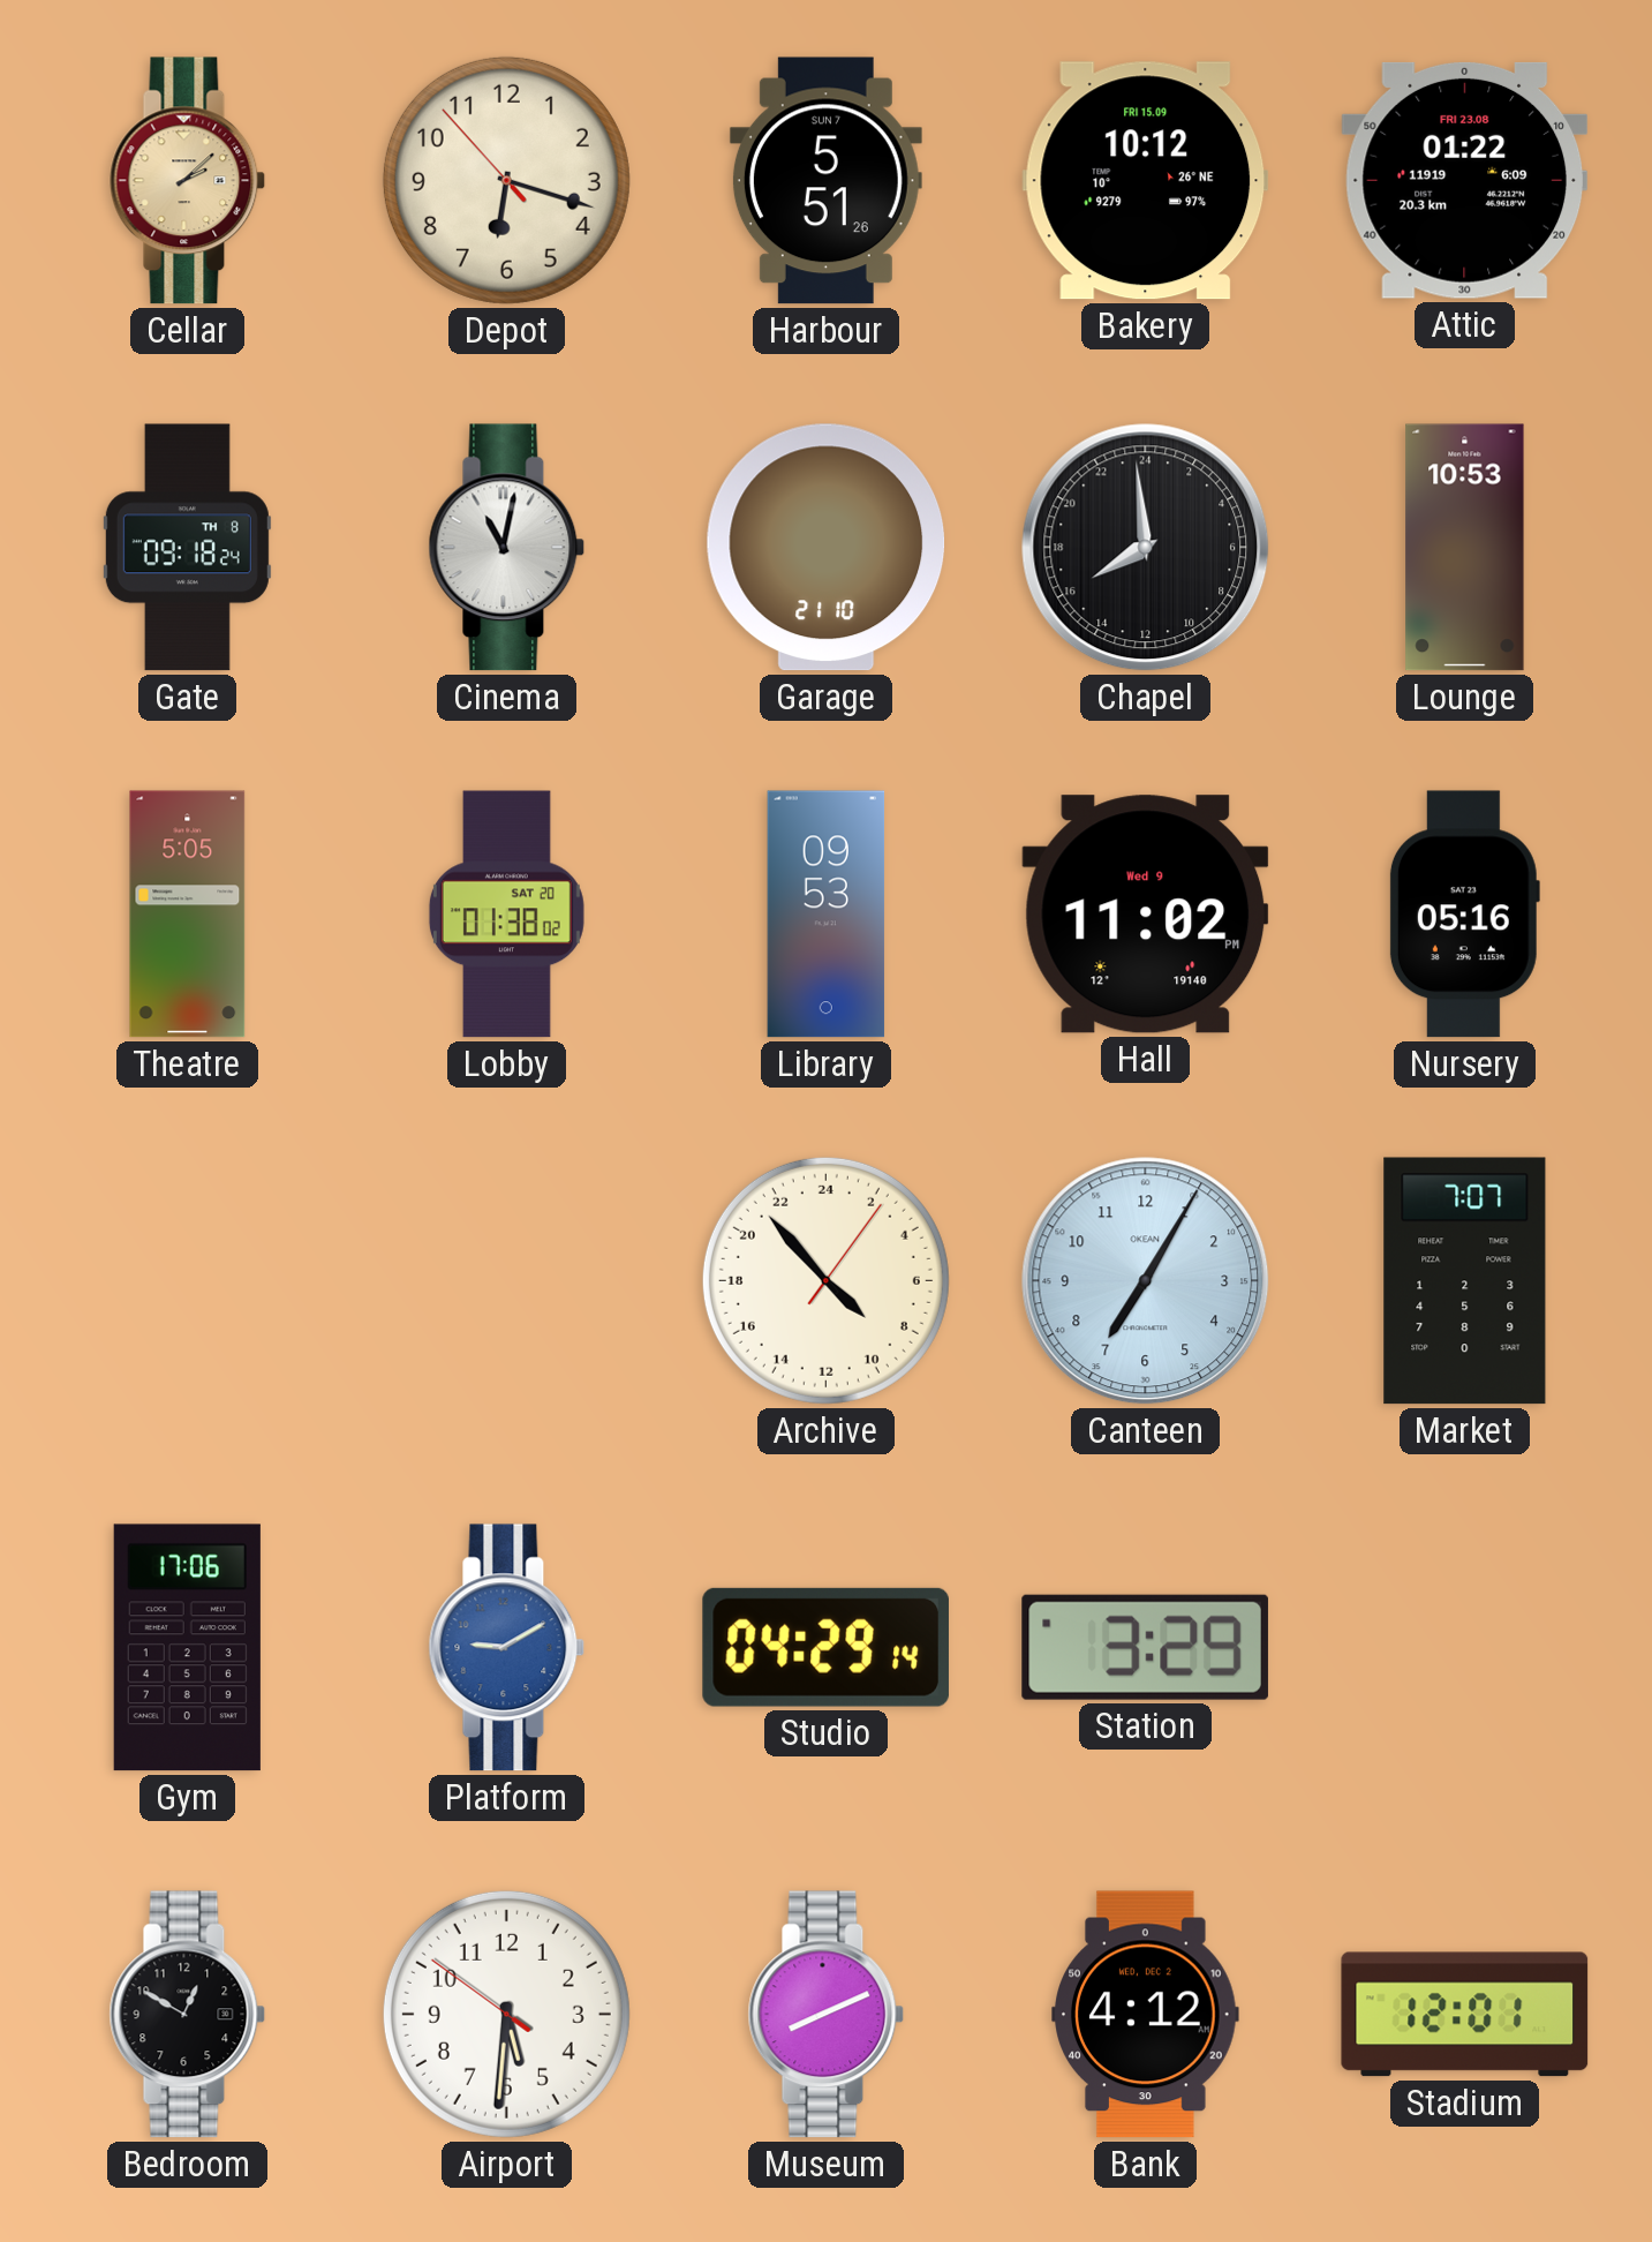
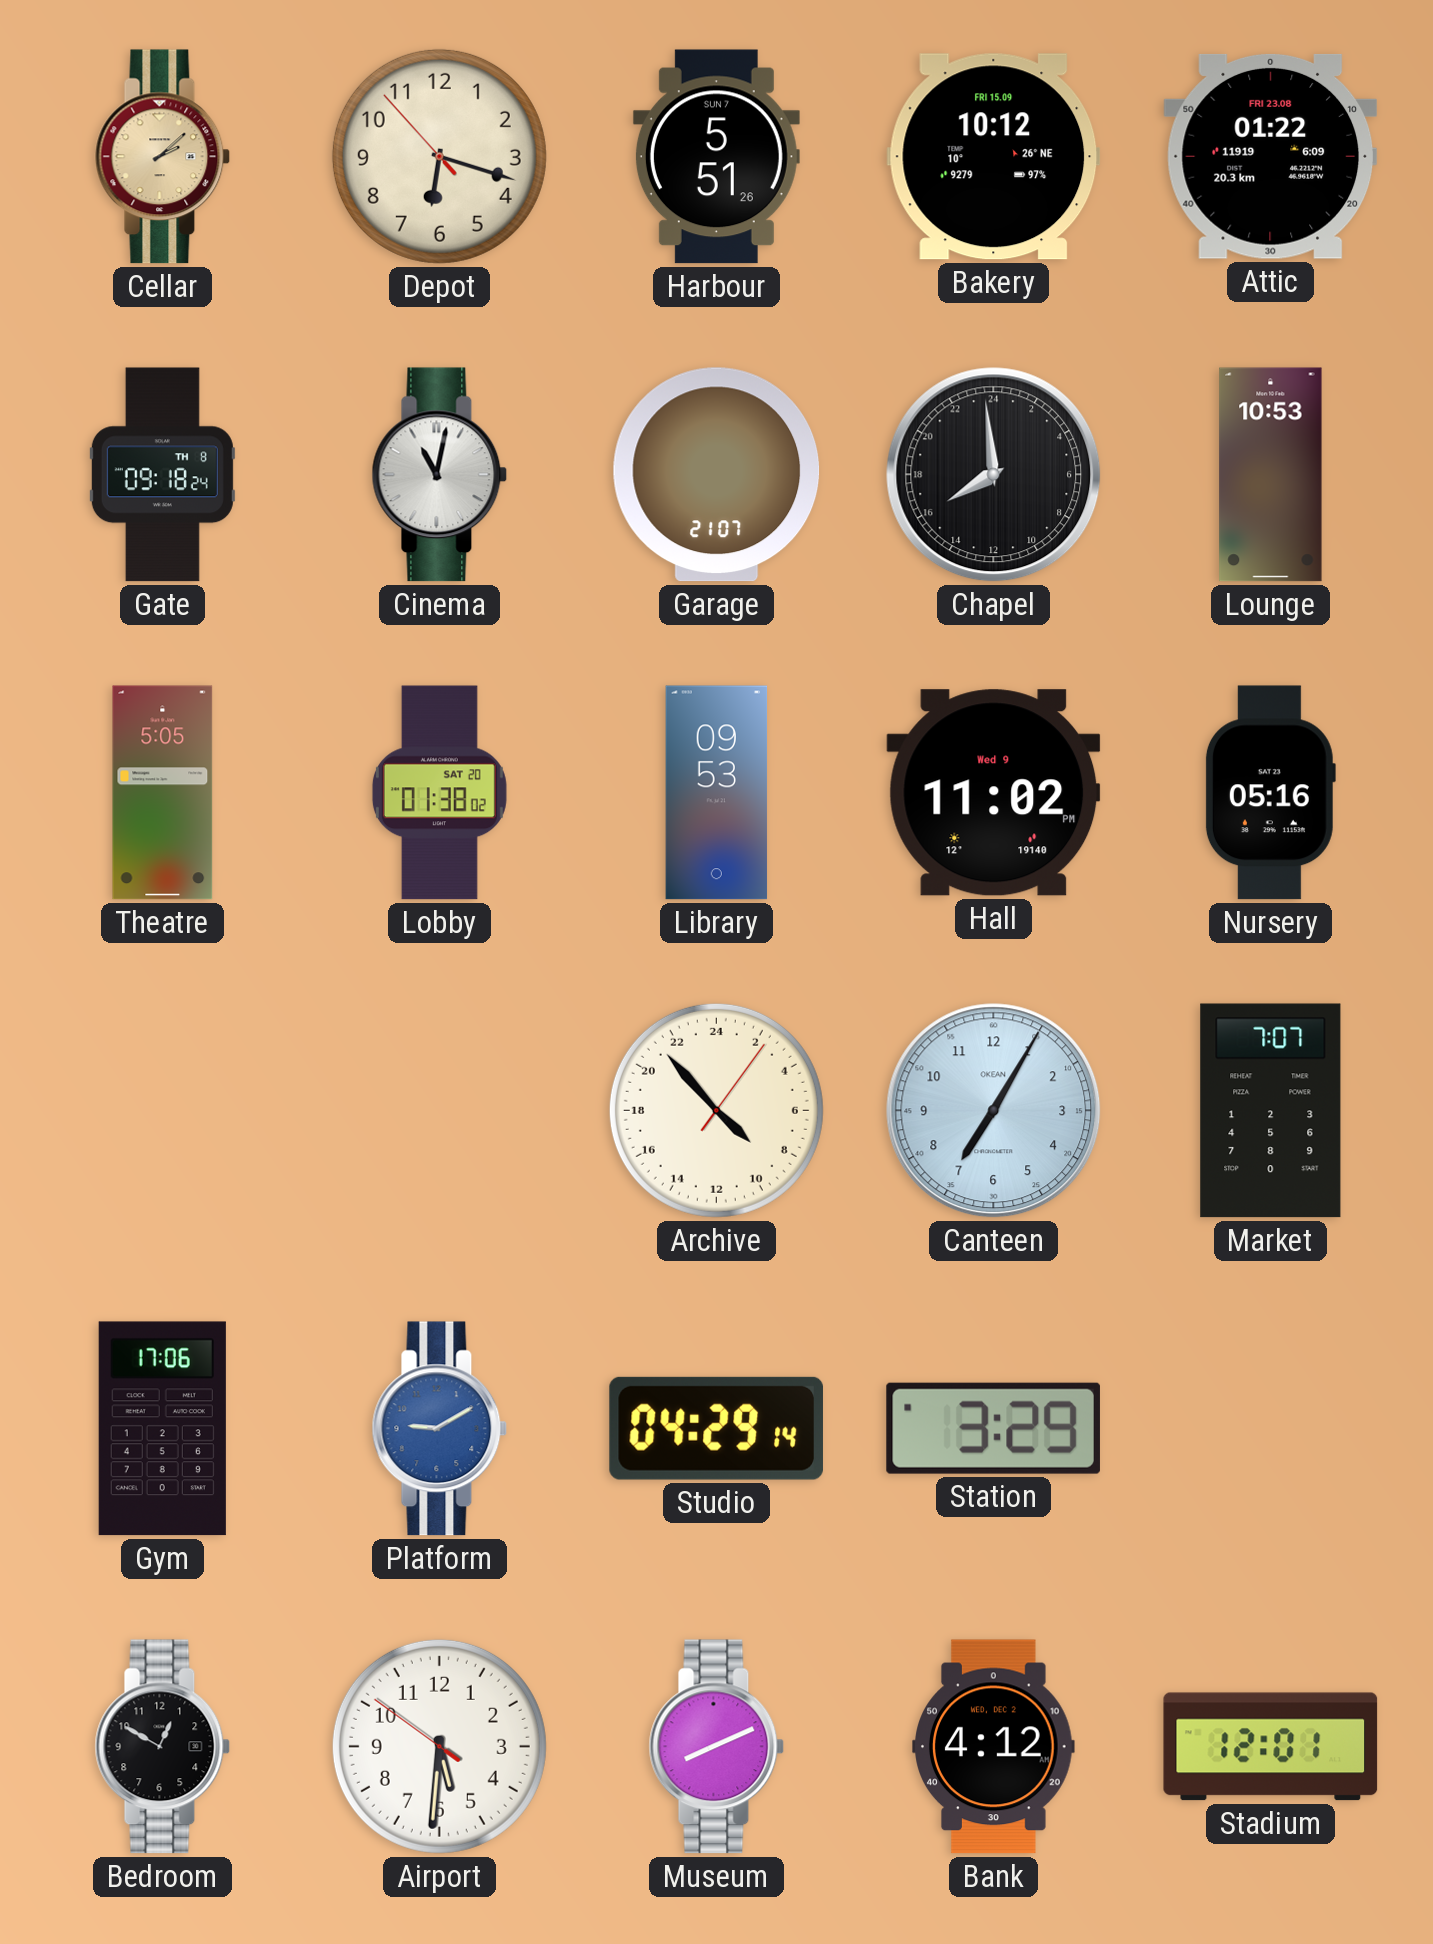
Garage: 21:10 -> 21:07 (717, 475)
